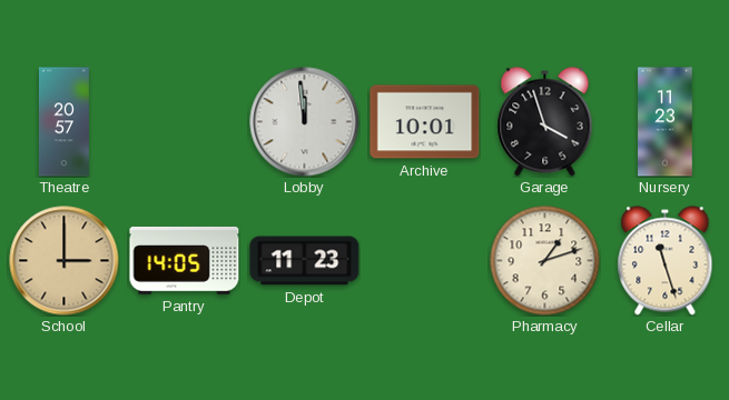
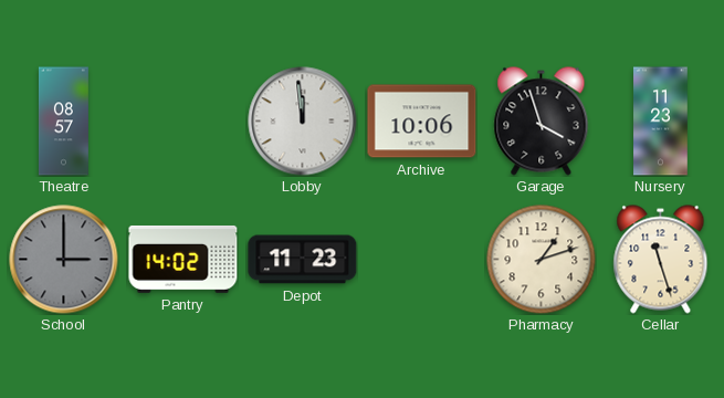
Theatre: 20:57 -> 08:57 (63, 122)
Archive: 10:01 -> 10:06 (422, 122)
School dial: champagne -> grey (64, 260)
Pantry: 14:05 -> 14:02 (183, 259)
